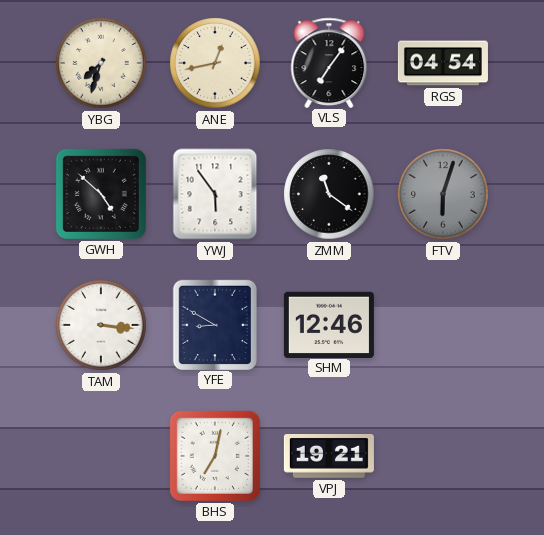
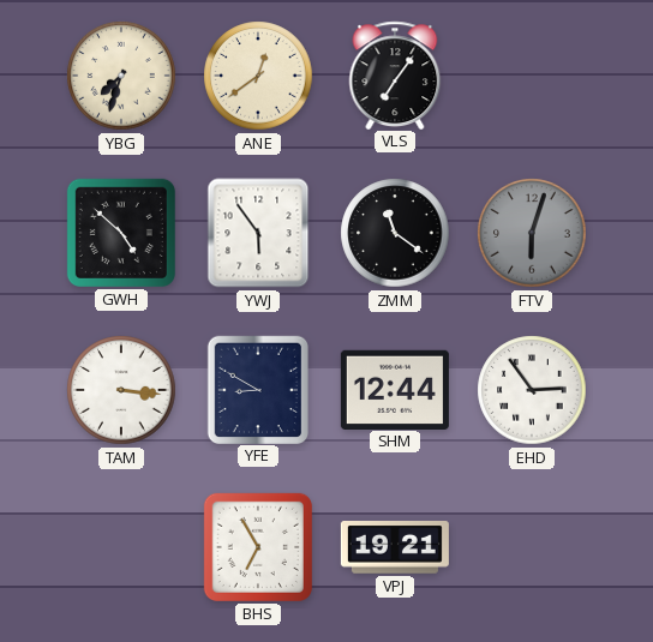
ANE: 12:43 -> 12:39 (258, 76)
RGS: 04:54 -> none (443, 63)
SHM: 12:46 -> 12:44 (395, 389)
EHD: none -> 2:54 (532, 390)
BHS: 7:02 -> 6:55 (258, 547)
